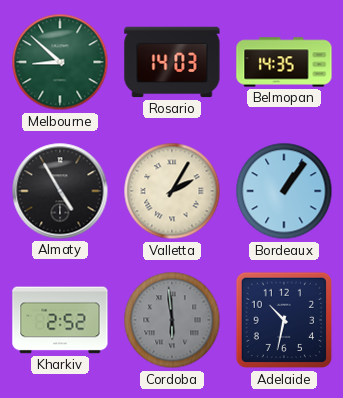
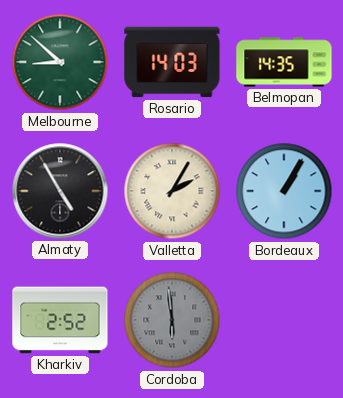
Bordeaux: 1:06 -> 1:05 (284, 191)
Adelaide: 10:32 -> none (284, 320)
